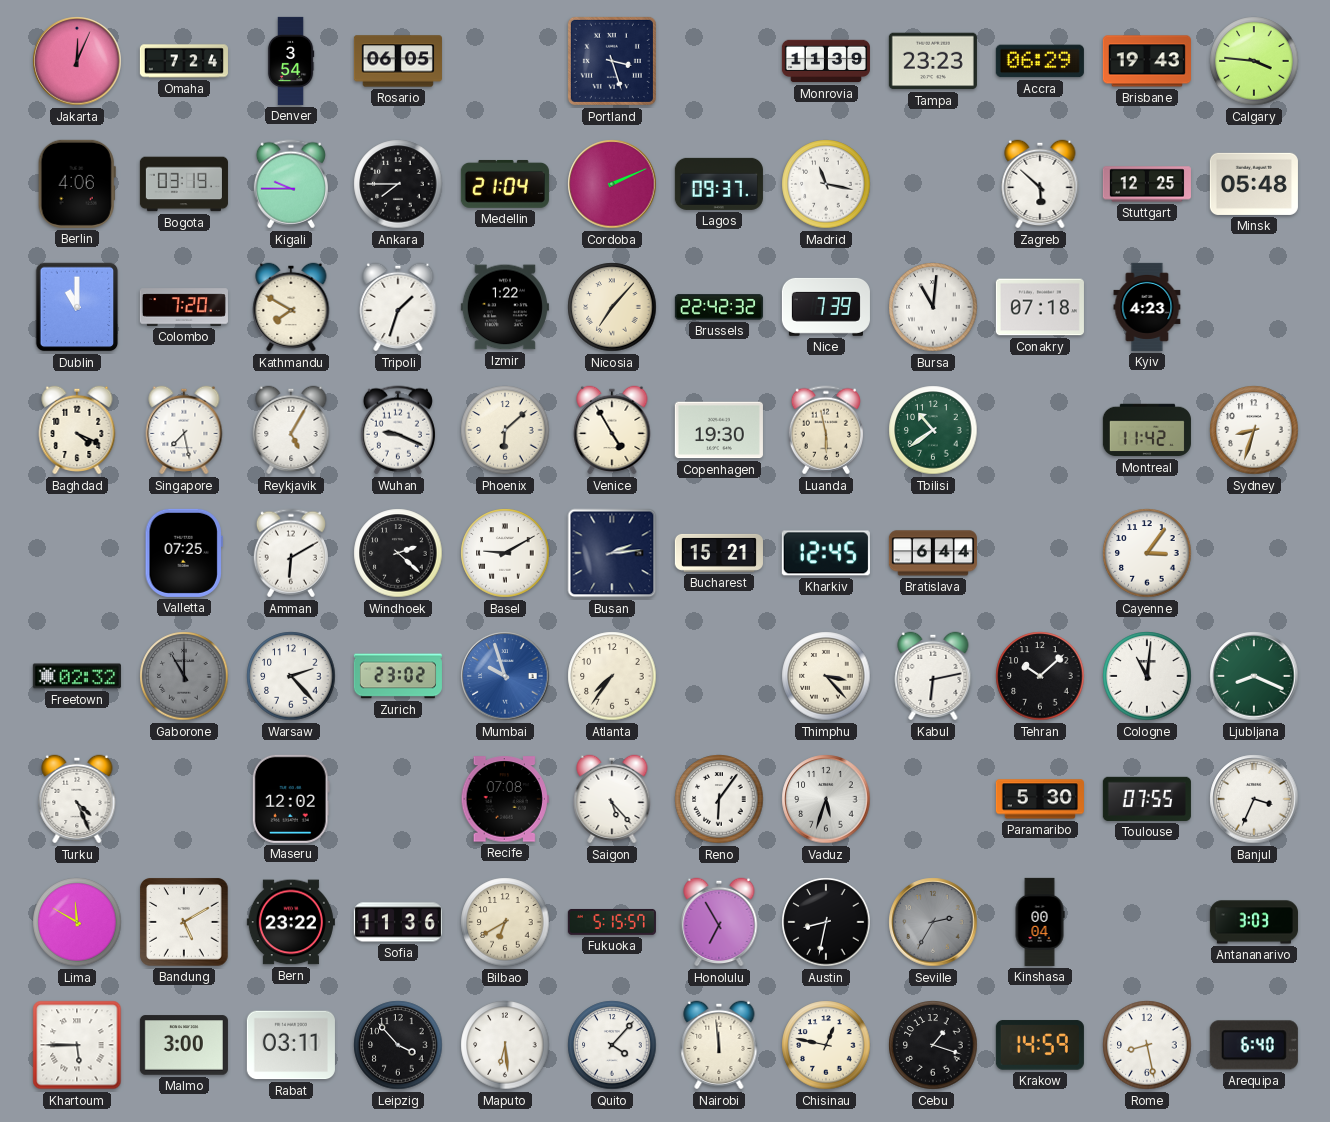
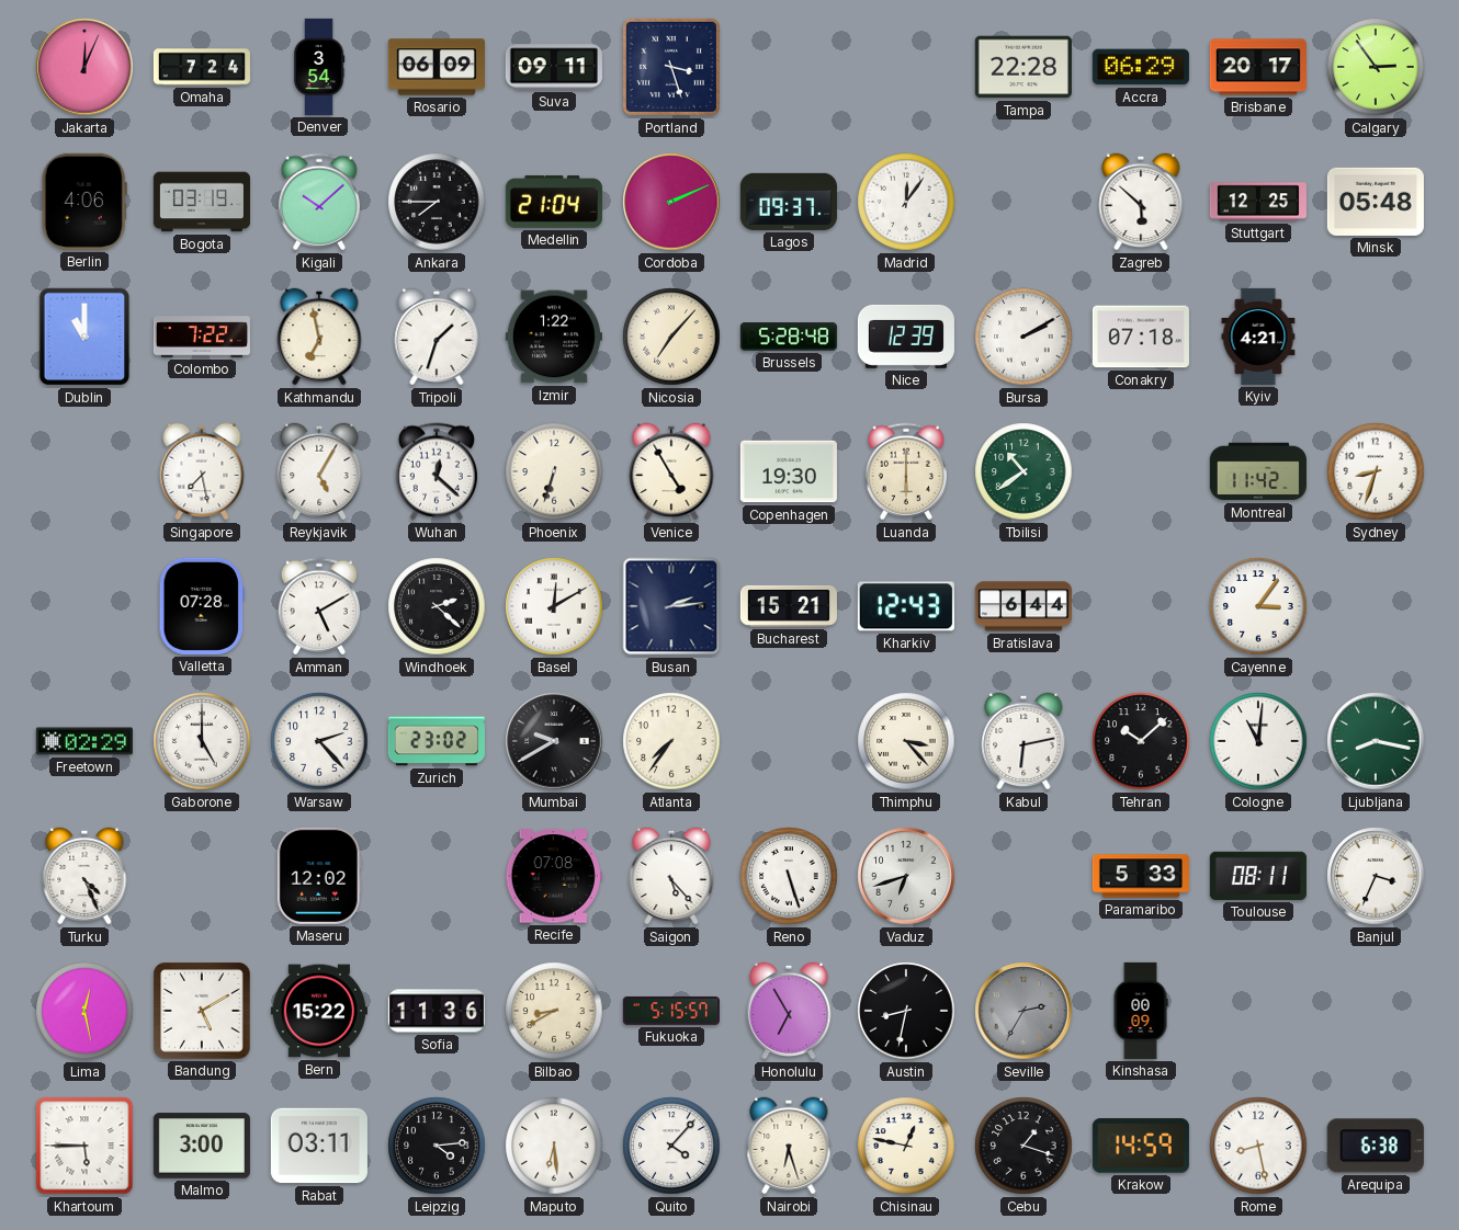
Rosario: 06:05 -> 06:09 (437, 67)
Suva: none -> 09:11 (554, 67)
Monrovia: 11:39 -> none (826, 61)
Tampa: 23:23 -> 22:28 (1023, 67)
Brisbane: 19:43 -> 20:17 (1258, 67)
Calgary: 3:46 -> 2:54 (1376, 67)
Kigali: 9:45 -> 10:08 (319, 202)
Madrid: 11:17 -> 12:06 (906, 202)
Colombo: 7:20 -> 7:22 (202, 337)
Kathmandu: 7:50 -> 6:58 (319, 337)
Brussels: 22:42 -> 5:28 (789, 337)
Nice: 7:39 -> 12:39 (906, 337)
Bursa: 11:01 -> 2:10 (1023, 337)
Kyiv: 4:23 -> 4:21 (1258, 337)
Baghdad: 4:19 -> none (77, 430)
Wuhan: 9:19 -> 12:22 (437, 471)
Phoenix: 6:08 -> 6:33 (554, 471)
Luanda: 5:58 -> 6:00 (906, 471)
Valletta: 07:25 -> 07:28 (202, 606)
Amman: 6:10 -> 5:10 (319, 606)
Basel: 9:10 -> 12:10 (554, 606)
Kharkiv: 12:45 -> 12:43 (906, 606)
Freetown: 02:32 -> 02:29 (84, 741)
Gaborone: 11:00 -> 5:00 (202, 741)
Gaborone dial: grey -> white (202, 741)
Mumbai: 9:57 -> 9:40 (554, 741)
Mumbai dial: blue -> black (554, 741)
Ljubljana: 8:19 -> 8:17 (1376, 741)
Reno: 6:06 -> 5:27 (789, 876)
Vaduz: 5:33 -> 6:42 (906, 876)
Paramaribo: 5:30 -> 5:33 (1141, 876)
Toulouse: 07:55 -> 08:11 (1258, 876)
Lima: 11:50 -> 12:28 (84, 1011)
Bern: 23:22 -> 15:22 (319, 1011)
Bilbao: 6:40 -> 8:40 (554, 1011)
Kinshasa: 00:04 -> 00:09 (1141, 1011)
Antananarivo: 3:03 -> none (1254, 922)
Leipzig: 3:53 -> 4:14 (437, 1146)
Nairobi: 11:59 -> 6:27 (789, 1146)
Arequipa: 6:40 -> 6:38 (1376, 1146)
